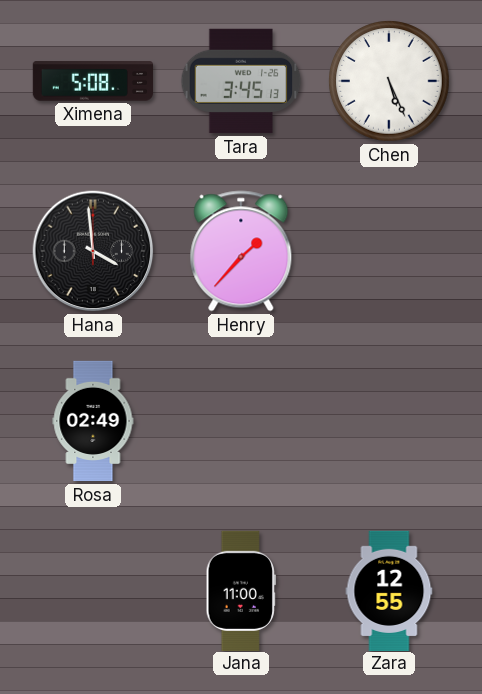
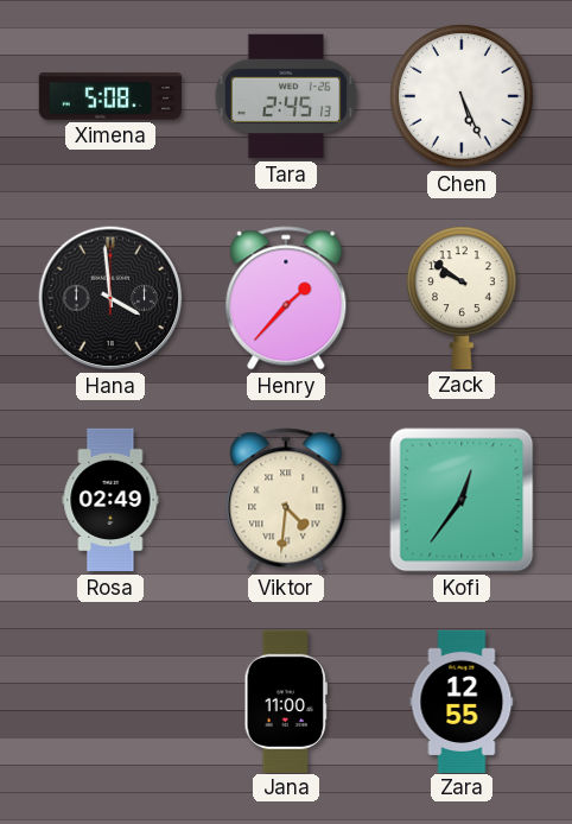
Tara: 3:45 -> 2:45 (286, 96)
Zack: none -> 9:51 (463, 298)
Viktor: none -> 4:31 (286, 500)
Kofi: none -> 12:36 (462, 500)
